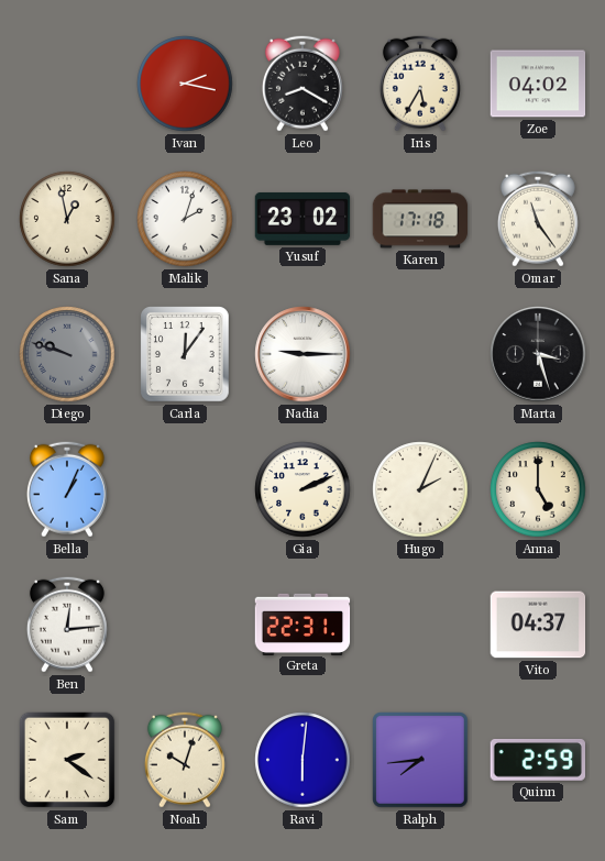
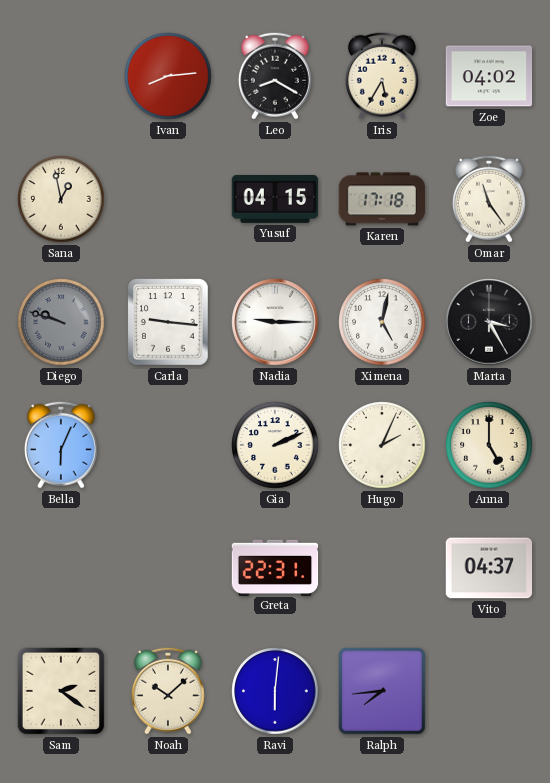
Ivan: 2:17 -> 8:14 (168, 76)
Malik: 2:03 -> none (185, 219)
Yusuf: 23:02 -> 04:15 (275, 199)
Carla: 12:06 -> 9:16 (168, 322)
Ximena: none -> 5:02 (382, 322)
Marta: 3:27 -> 3:25 (489, 322)
Bella: 1:04 -> 6:04 (61, 445)
Ben: 12:14 -> none (67, 625)
Noah: 10:03 -> 10:08 (168, 691)
Quinn: 2:59 -> none (537, 760)
